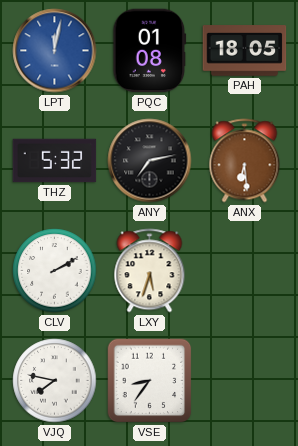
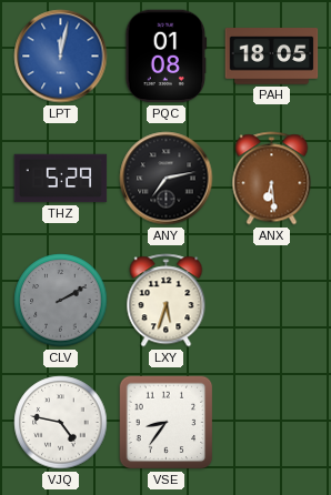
THZ: 5:32 -> 5:29 (61, 179)
CLV dial: white -> grey (61, 301)
VJQ: 7:47 -> 4:47 (61, 423)
